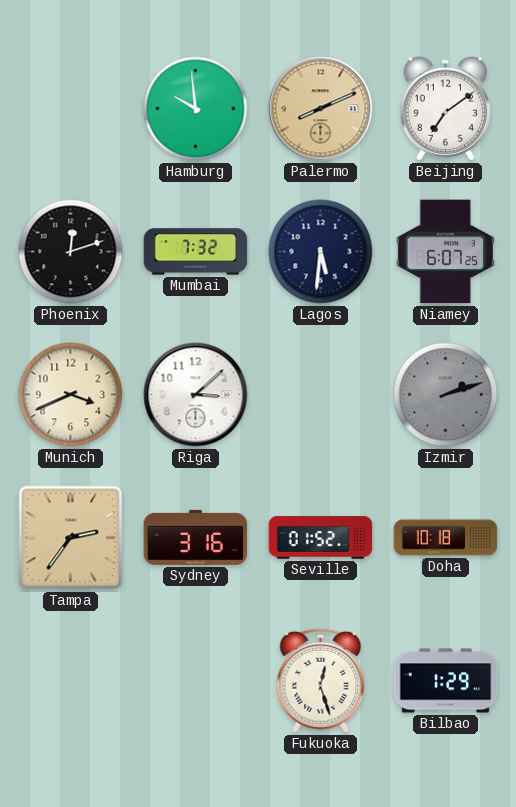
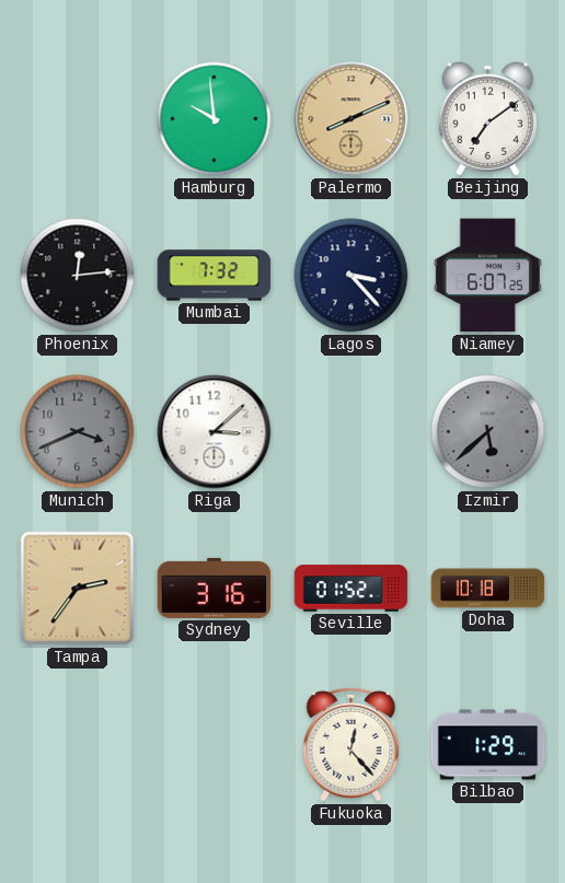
Phoenix: 12:12 -> 12:14 (78, 276)
Lagos: 5:31 -> 3:23 (351, 276)
Munich dial: cream -> grey (78, 432)
Izmir: 2:12 -> 5:38 (488, 432)
Fukuoka: 12:27 -> 12:23 (351, 744)
